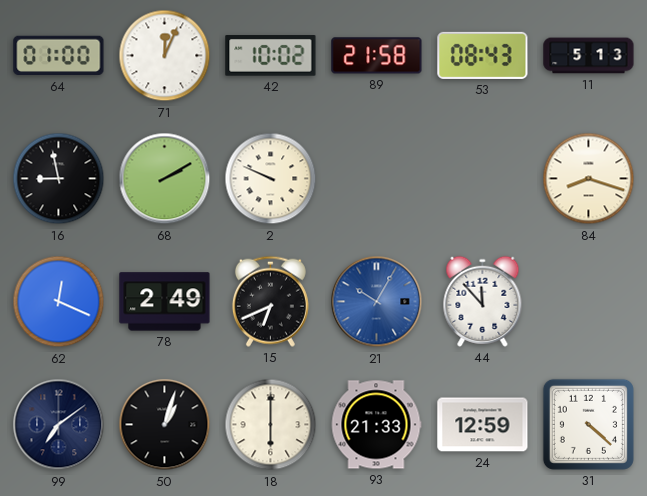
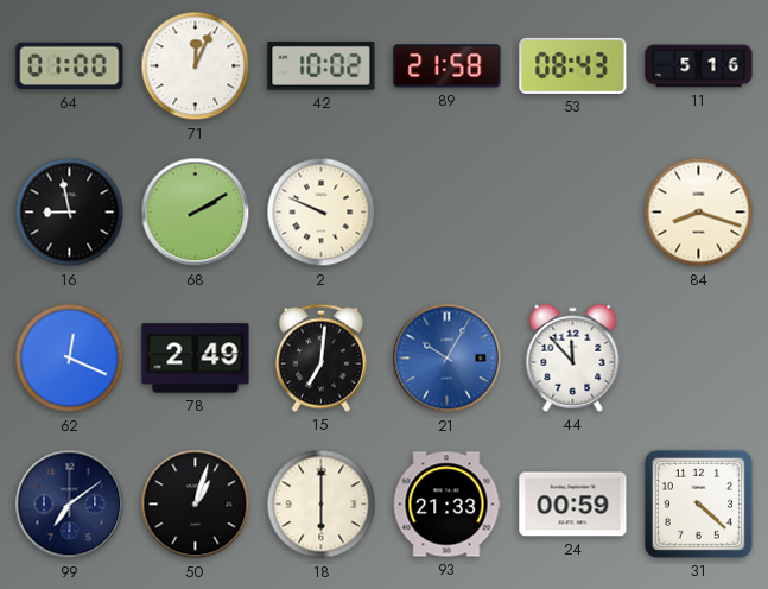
11: 5:13 -> 5:16 (699, 66)
15: 6:41 -> 7:01 (320, 357)
24: 12:59 -> 00:59 (573, 505)
